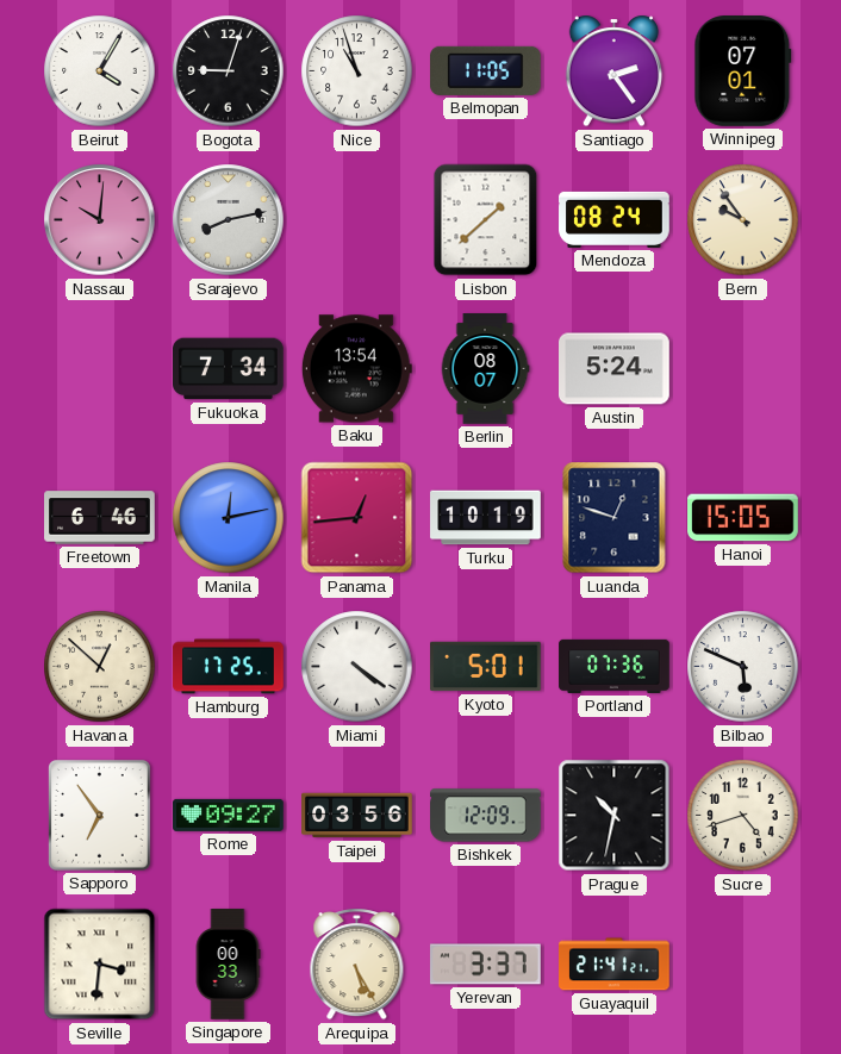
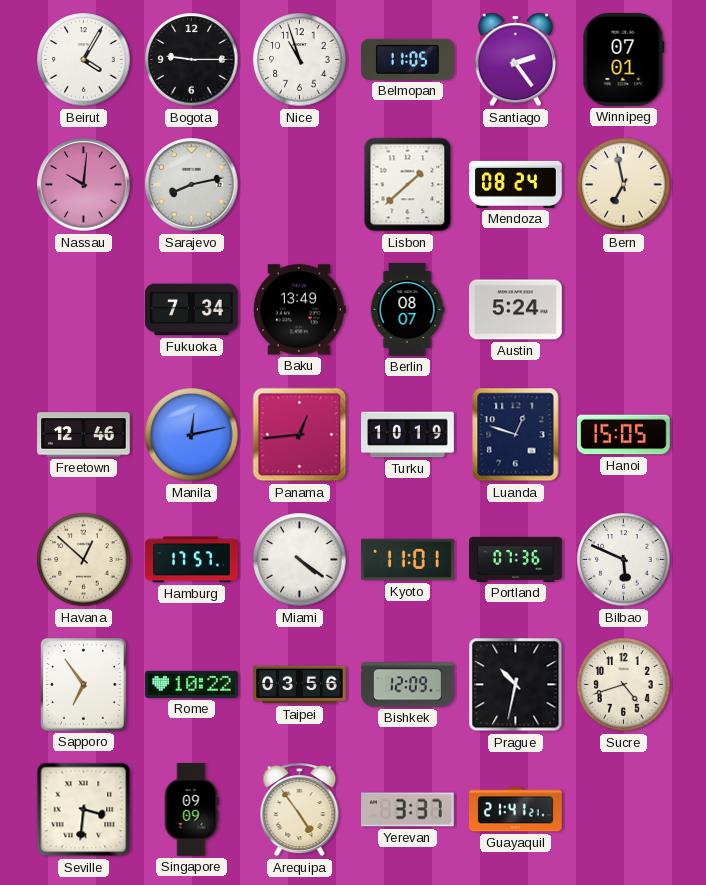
Bogota: 9:03 -> 9:15 (192, 60)
Bern: 9:54 -> 6:58 (624, 185)
Baku: 13:54 -> 13:49 (299, 310)
Freetown: 6:46 -> 12:46 (84, 435)
Hamburg: 17:25 -> 17:57 (192, 560)
Kyoto: 5:01 -> 11:01 (408, 560)
Rome: 09:27 -> 10:22 (192, 684)
Singapore: 00:33 -> 09:09 (191, 810)
Arequipa: 5:25 -> 4:54 (300, 810)
